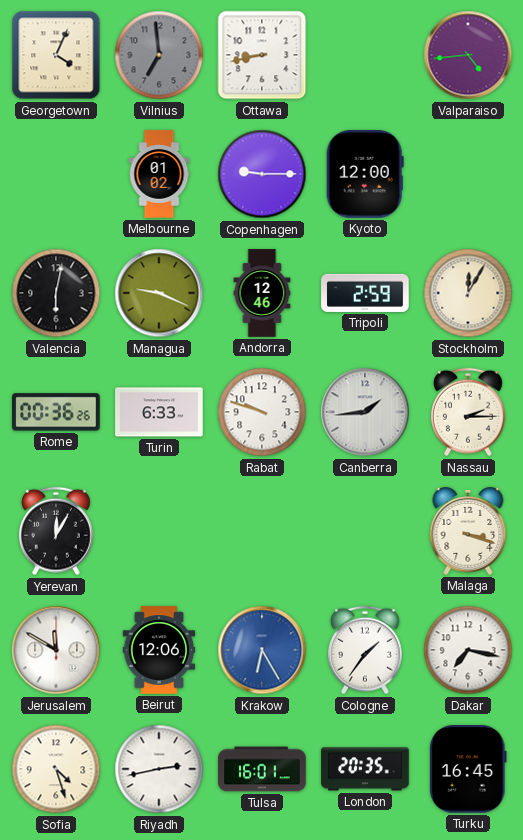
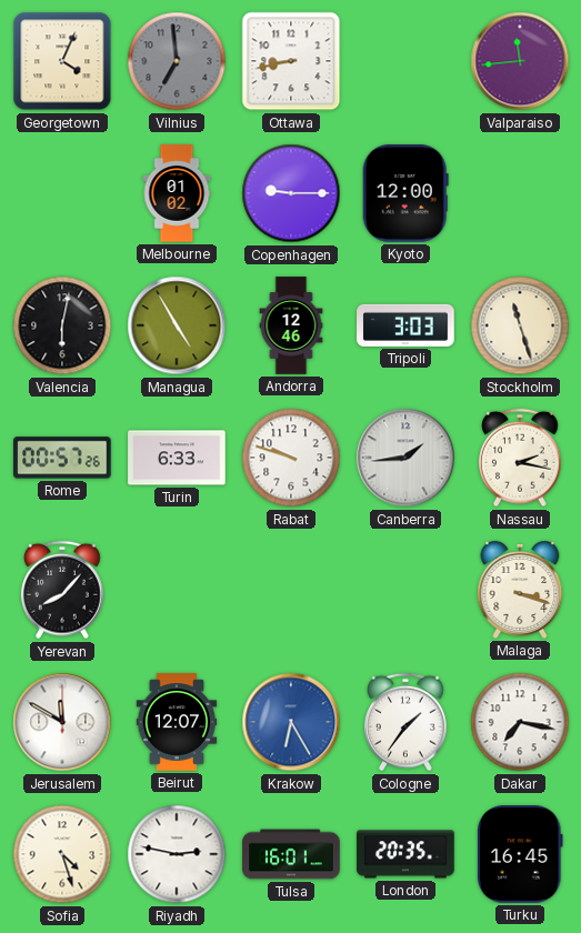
Valparaiso: 4:44 -> 11:44 (520, 61)
Managua: 9:19 -> 4:55 (177, 325)
Tripoli: 2:59 -> 3:03 (405, 325)
Stockholm: 12:05 -> 11:27 (520, 325)
Rome: 00:36 -> 00:57 (62, 458)
Nassau: 2:15 -> 2:17 (521, 458)
Yerevan: 12:05 -> 8:07 (63, 590)
Beirut: 12:06 -> 12:07 (177, 722)
Riyadh: 2:43 -> 2:47 (177, 854)
